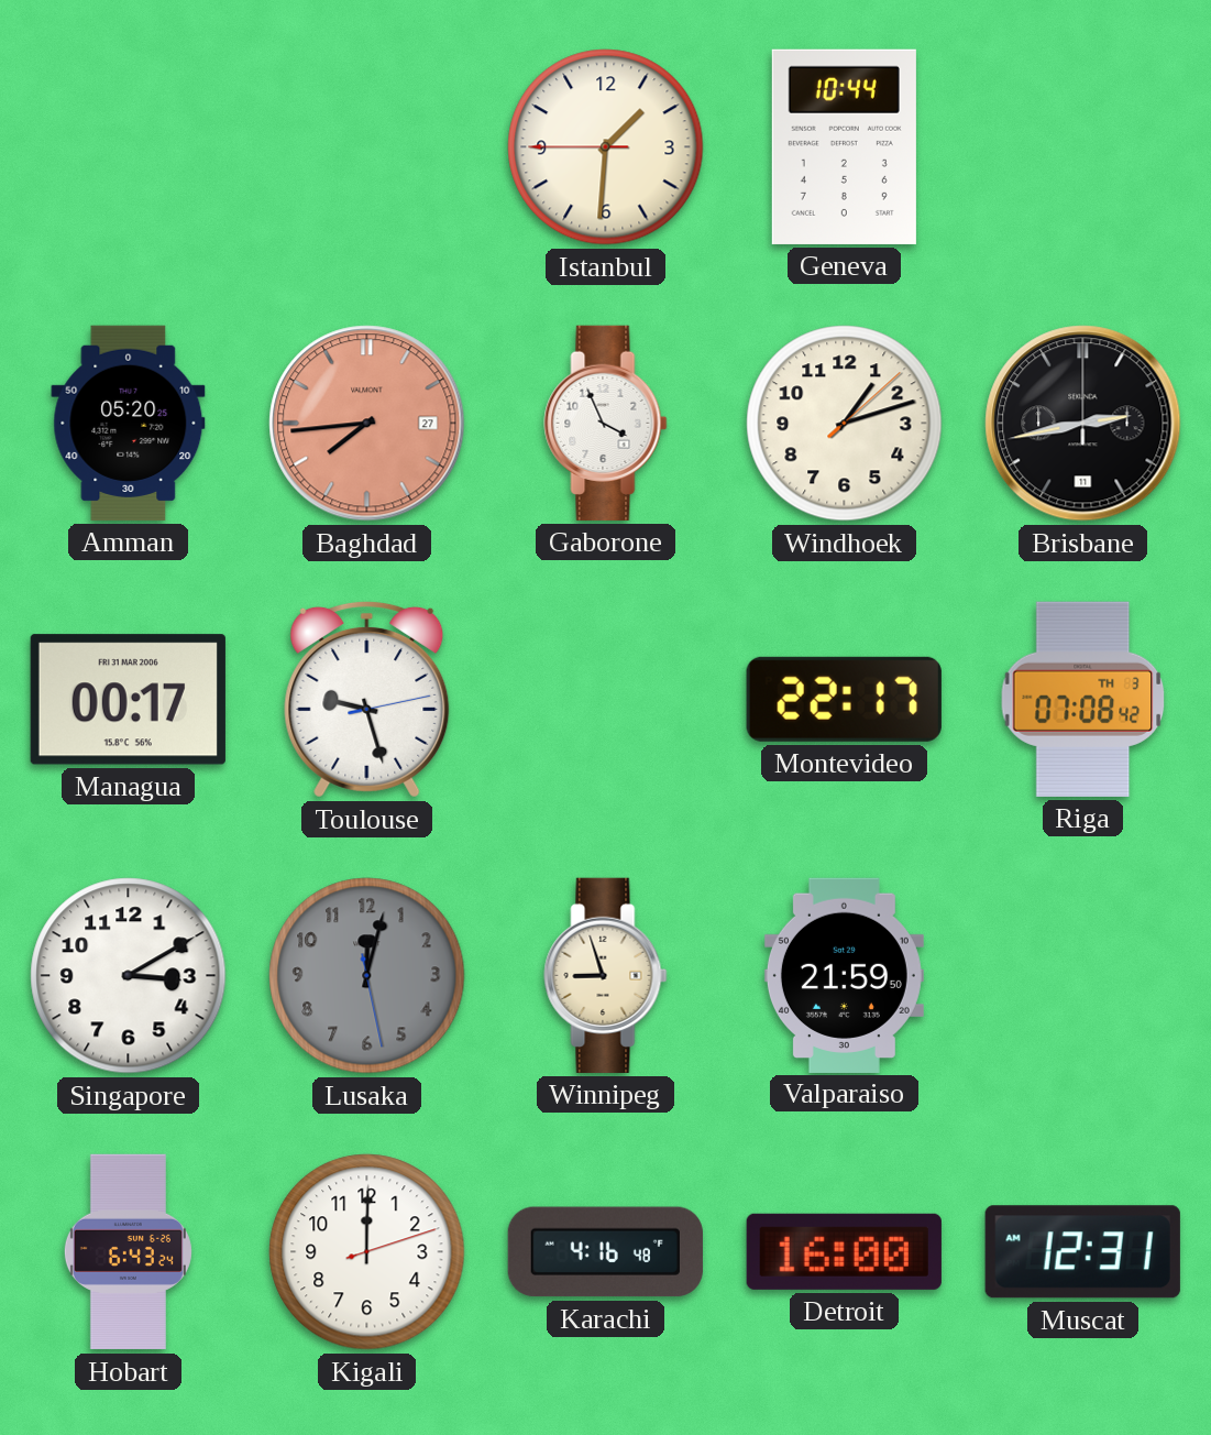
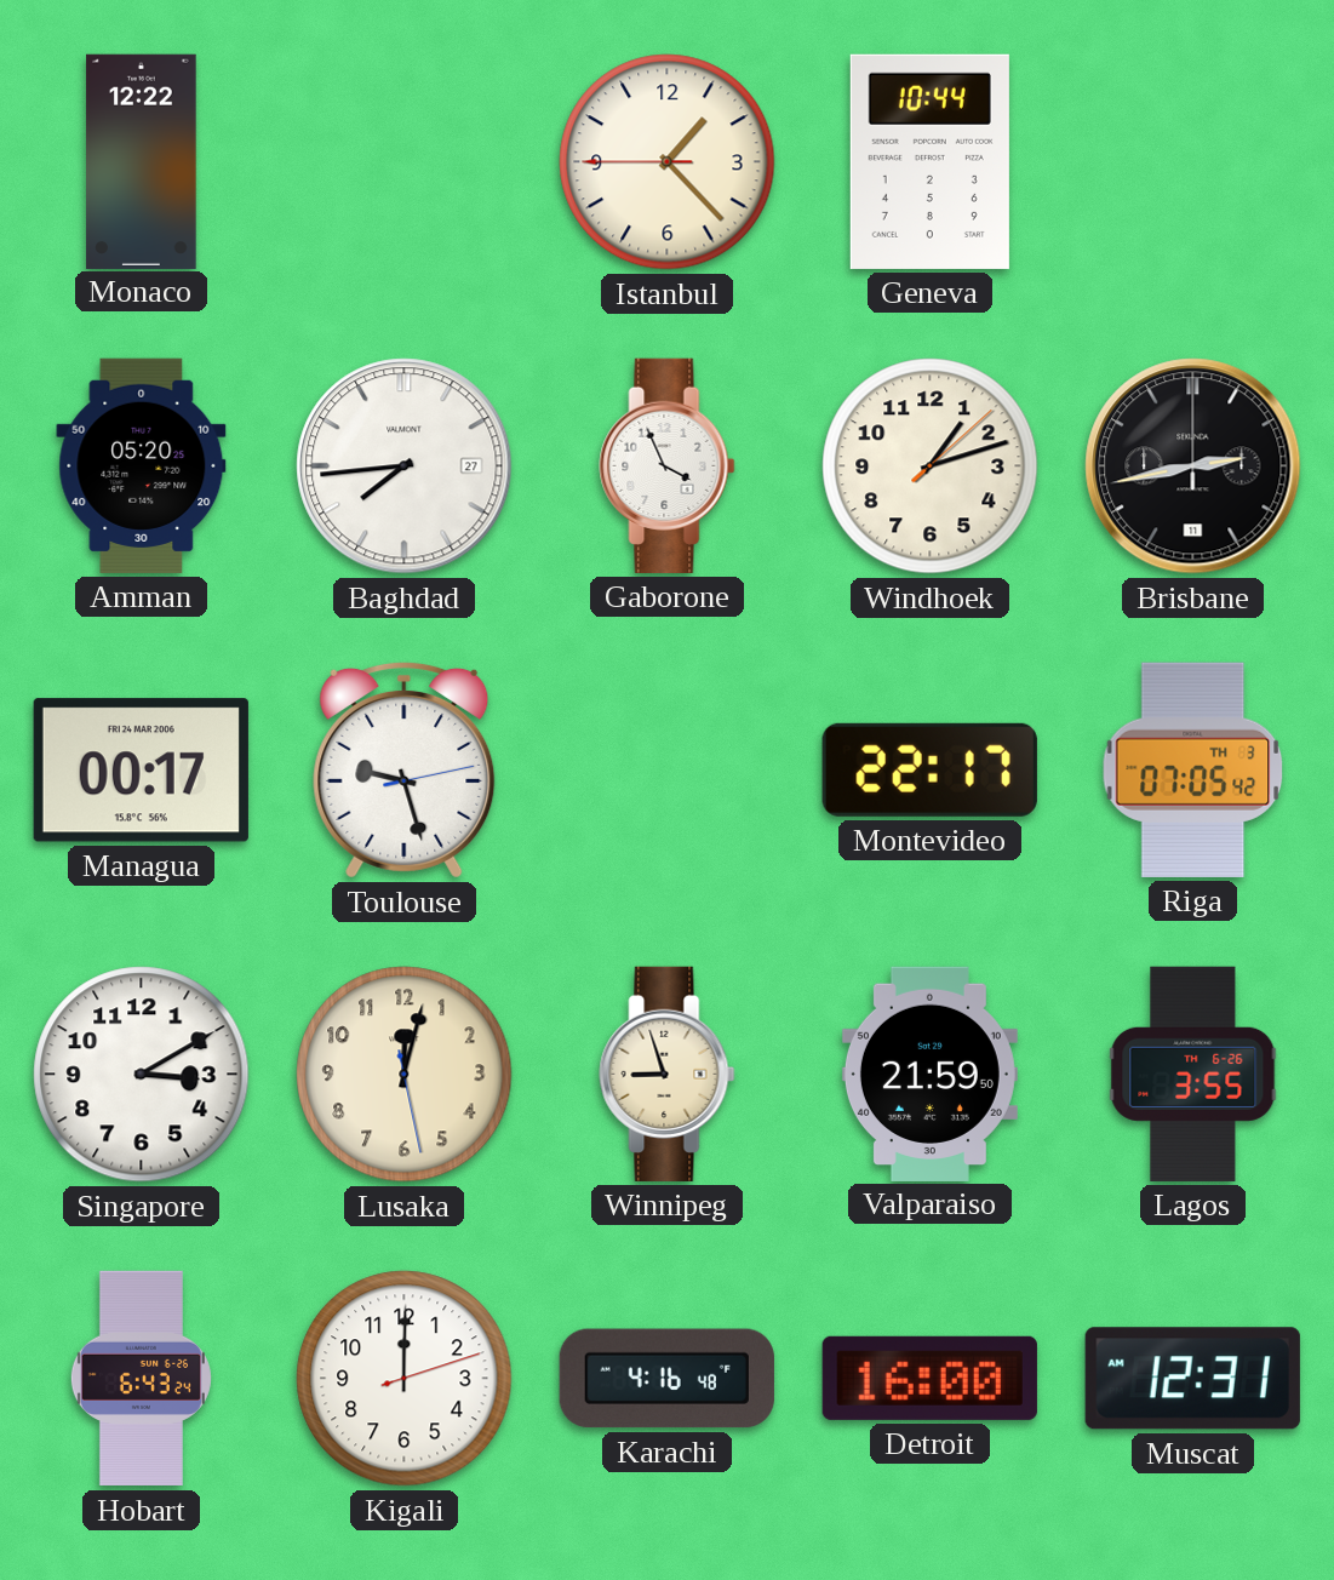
Monaco: none -> 12:22 (142, 161)
Istanbul: 1:30 -> 1:22 (668, 162)
Baghdad dial: salmon -> white (405, 466)
Managua date: FRI 31 MAR 2006 -> FRI 24 MAR 2006 (141, 771)
Riga: 07:08 -> 07:05 (1193, 769)
Lusaka dial: grey -> cream (405, 1075)
Lagos: none -> 3:55 (1193, 1074)
